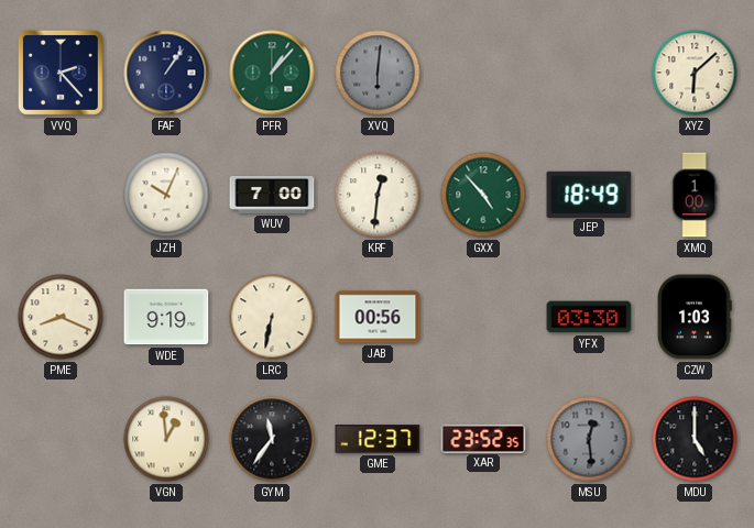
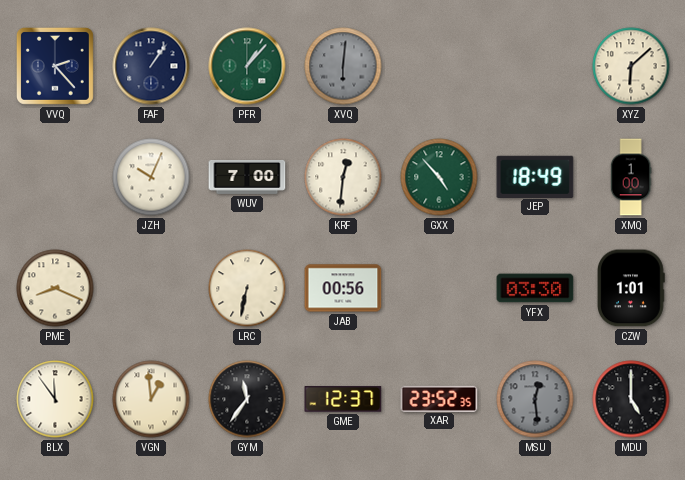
WDE: 9:19 -> none (166, 317)
CZW: 1:03 -> 1:01 (632, 288)
BLX: none -> 11:54 (55, 399)
